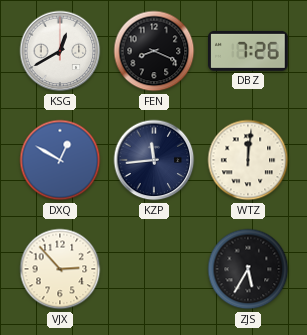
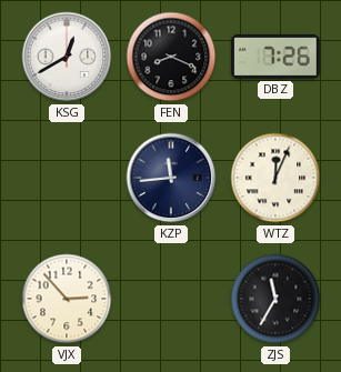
DXQ: 12:50 -> none (60, 160)
WTZ: 12:01 -> 12:04 (275, 178)
ZJS: 5:35 -> 11:35 (275, 299)
